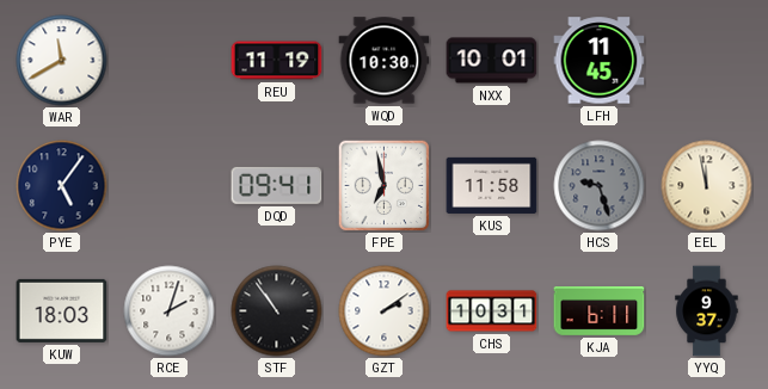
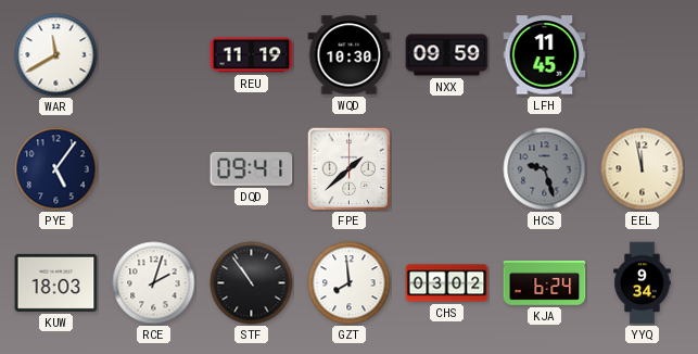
NXX: 10:01 -> 09:59 (447, 55)
FPE: 6:58 -> 1:38 (348, 168)
KUS: 11:58 -> none (492, 185)
GZT: 2:09 -> 7:59 (350, 283)
CHS: 10:31 -> 03:02 (447, 283)
KJA: 6:11 -> 6:24 (545, 283)
YYQ: 9:37 -> 9:34 (643, 283)
